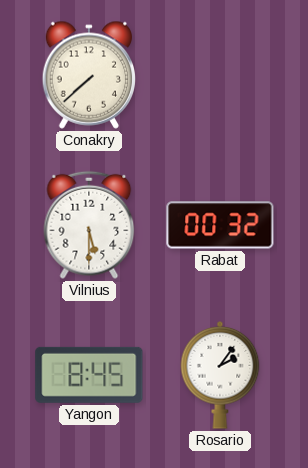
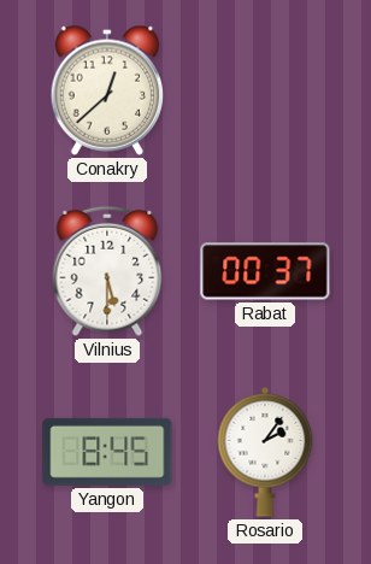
Conakry: 7:38 -> 12:38 (106, 90)
Rabat: 00:32 -> 00:37 (265, 271)
